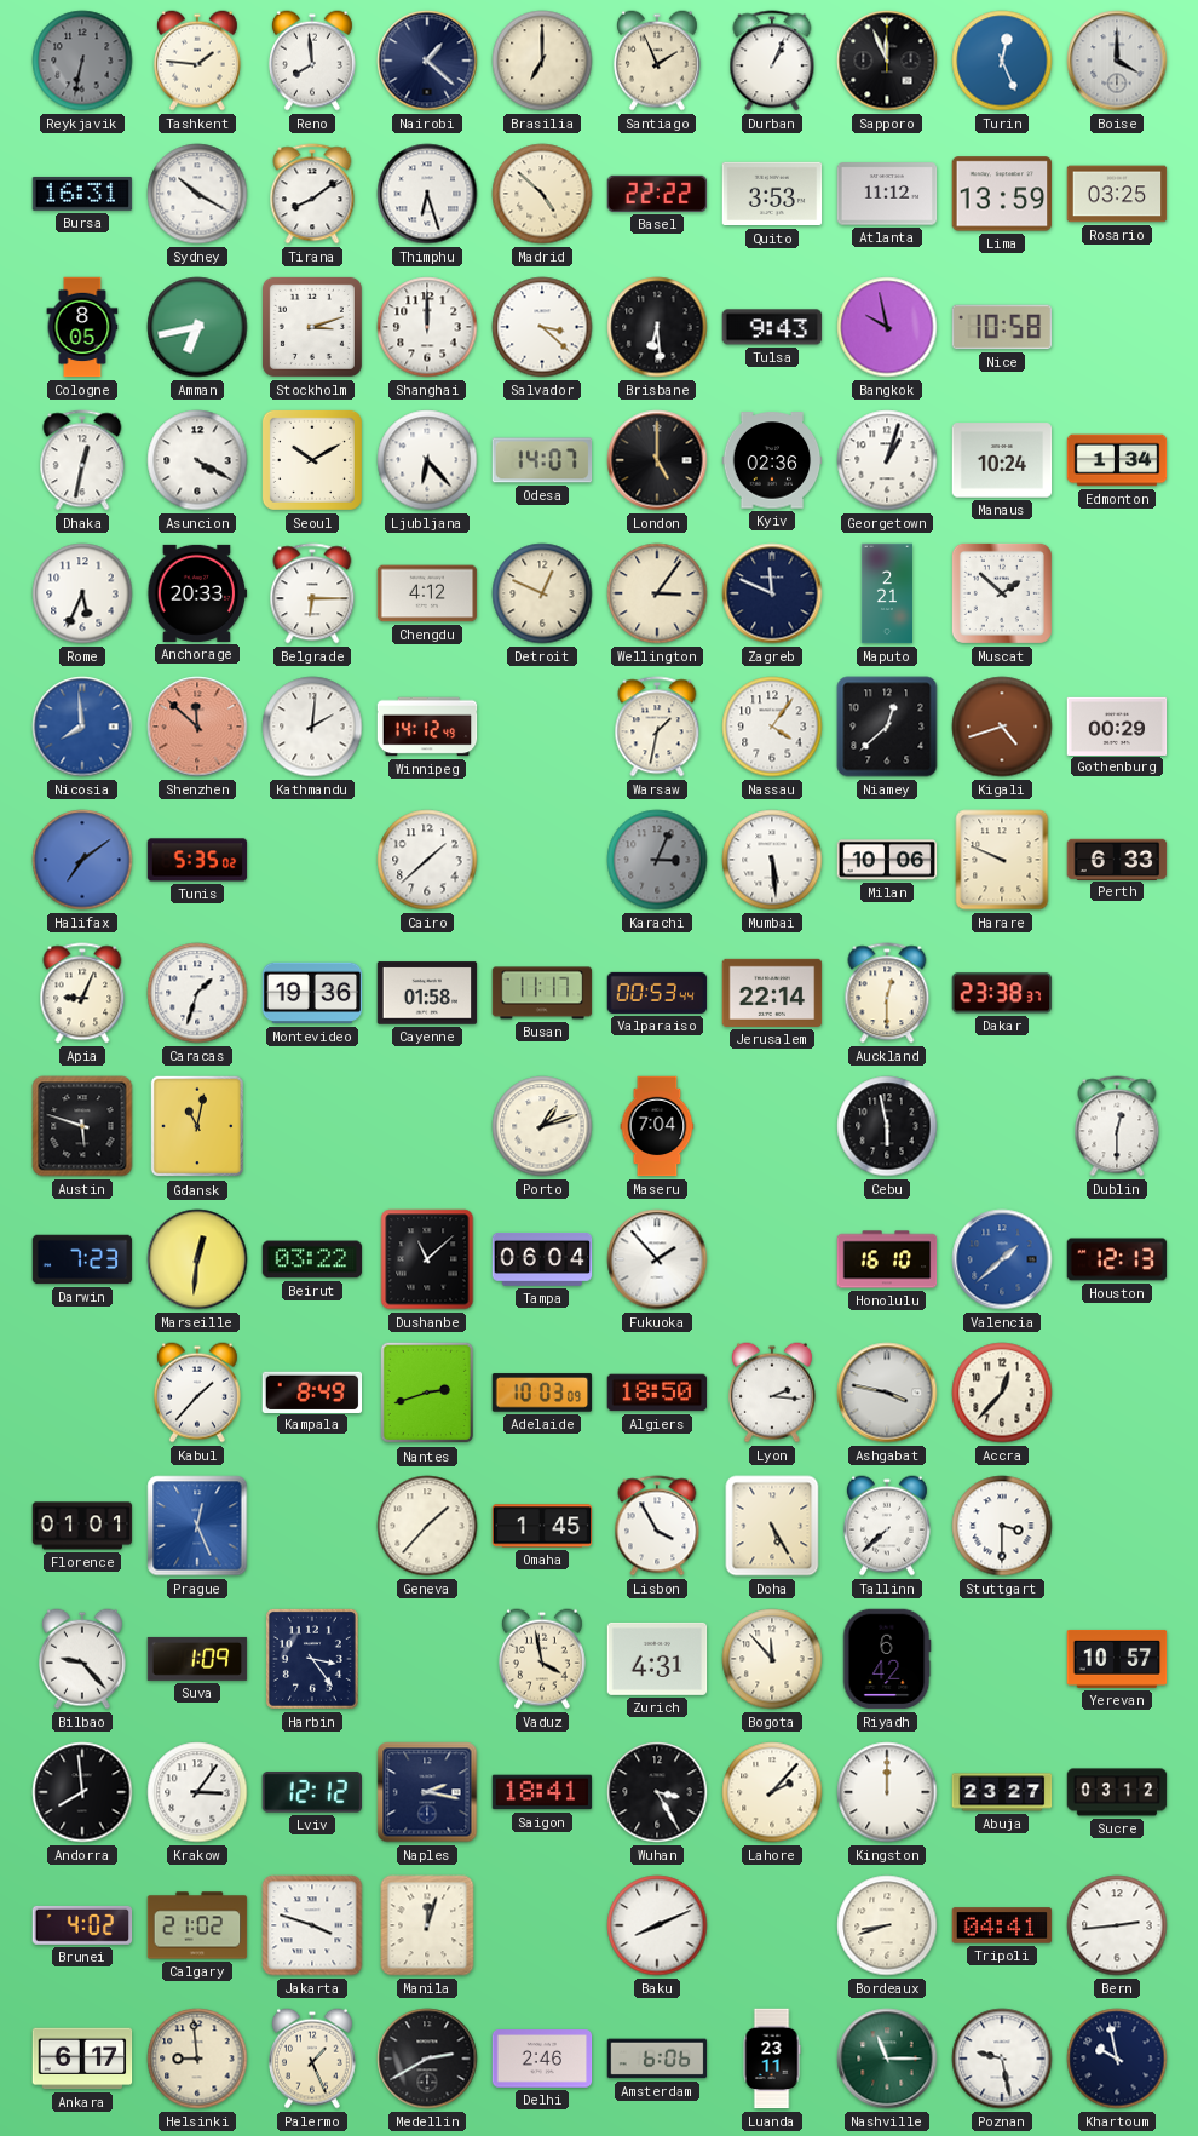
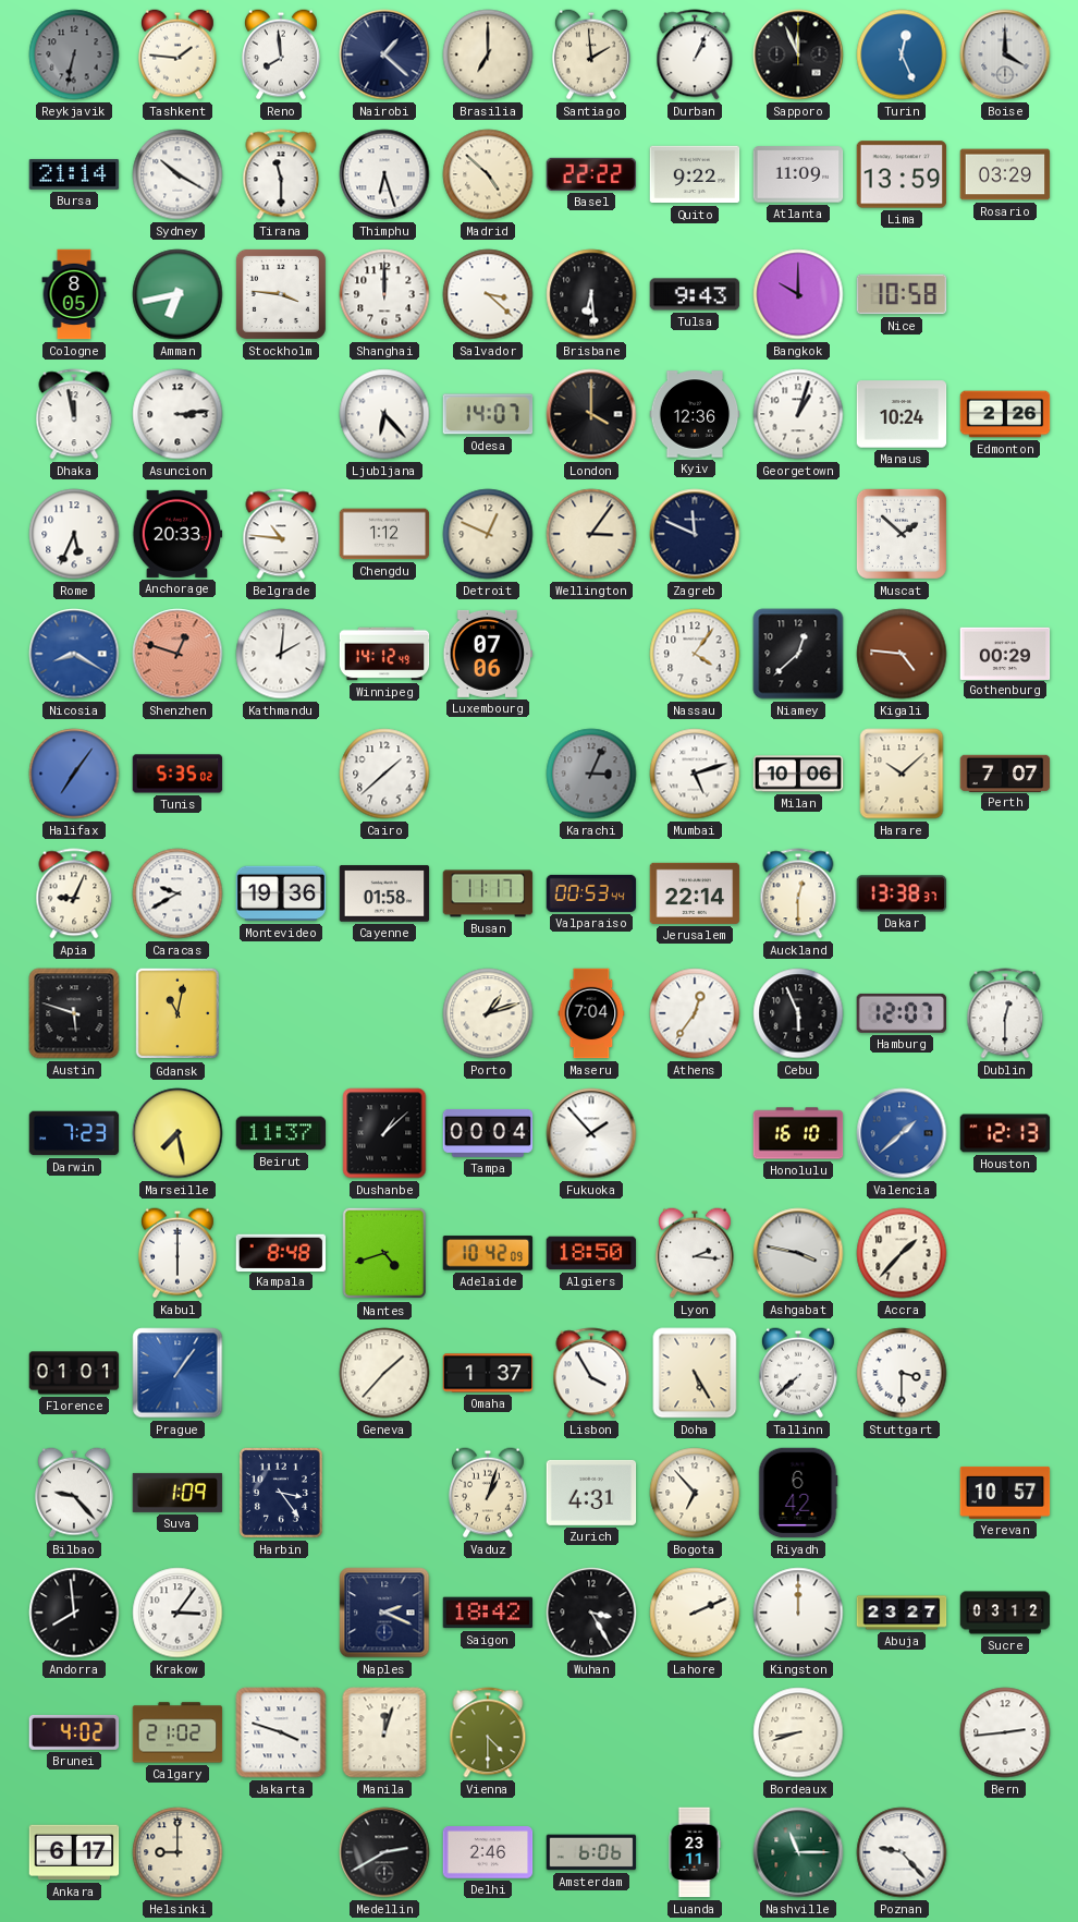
Santiago: 1:56 -> 1:59 (591, 54)
Bursa: 16:31 -> 21:14 (74, 174)
Tirana: 8:09 -> 11:30 (281, 174)
Quito: 3:53 -> 9:22 (695, 174)
Atlanta: 11:12 -> 11:09 (798, 174)
Rosario: 03:25 -> 03:29 (1005, 174)
Stockholm: 3:12 -> 3:46 (281, 294)
Bangkok: 9:58 -> 10:00 (798, 294)
Dhaka: 12:32 -> 11:58 (74, 414)
Asuncion: 4:20 -> 3:14 (177, 414)
Seoul: 10:10 -> none (312, 460)
London: 5:00 -> 4:00 (591, 414)
Kyiv: 02:36 -> 12:36 (695, 414)
Edmonton: 1:34 -> 2:26 (1005, 414)
Belgrade: 6:15 -> 10:46 (281, 534)
Chengdu: 4:12 -> 1:12 (384, 534)
Maputo: 2:21 -> none (886, 593)
Nicosia: 7:59 -> 8:20 (74, 654)
Shenzhen: 11:52 -> 12:48 (177, 654)
Luxembourg: none -> 07:06 (488, 654)
Warsaw: 1:32 -> none (657, 727)
Kigali: 4:42 -> 4:46 (902, 654)
Halifax: 7:09 -> 7:06 (74, 774)
Mumbai: 5:29 -> 5:12 (695, 774)
Harare: 9:49 -> 10:08 (902, 774)
Perth: 6:33 -> 7:07 (1005, 773)
Caracas: 1:33 -> 9:40 (177, 893)
Dakar: 23:38 -> 13:38 (902, 893)
Athens: none -> 12:36 (695, 1013)
Cebu: 5:58 -> 5:56 (798, 1013)
Hamburg: none -> 12:07 (901, 1013)
Marseille: 12:31 -> 7:28 (177, 1133)
Beirut: 03:22 -> 11:37 (281, 1133)
Dushanbe: 11:08 -> 1:08 (384, 1133)
Tampa: 06:04 -> 00:04 (488, 1133)
Kabul: 1:37 -> 6:00 (177, 1253)
Kampala: 8:49 -> 8:48 (281, 1252)
Nantes: 2:42 -> 4:42 (384, 1253)
Adelaide: 10:03 -> 10:42 (488, 1253)
Accra: 12:37 -> 1:37 (902, 1253)
Prague: 12:26 -> 1:06 (177, 1373)
Omaha: 1:45 -> 1:37 (488, 1373)
Vaduz: 3:58 -> 1:03 (488, 1493)
Bogota: 11:53 -> 6:53 (695, 1493)
Lviv: 12:12 -> none (311, 1792)
Naples: 2:17 -> 2:19 (384, 1613)
Saigon: 18:41 -> 18:42 (488, 1613)
Lahore: 2:07 -> 2:11 (695, 1613)
Vienna: none -> 4:30 (488, 1732)
Baku: 8:11 -> none (657, 1925)
Tripoli: 04:41 -> none (1002, 1925)
Helsinki: 8:59 -> 9:00 (177, 1852)
Palermo: 1:26 -> none (312, 2059)
Poznan: 9:28 -> 9:23 (902, 1852)
Khartoum: 9:58 -> none (1117, 2059)
